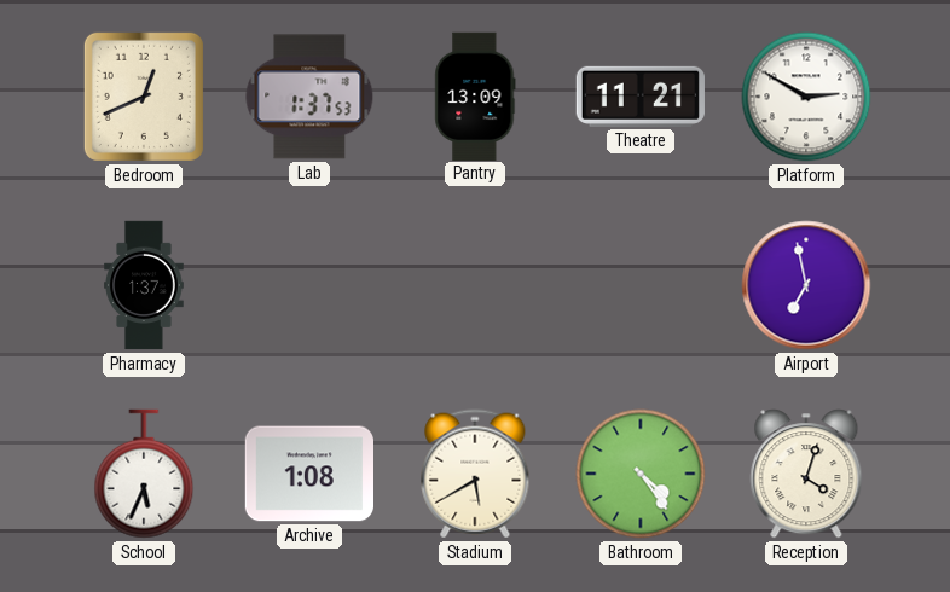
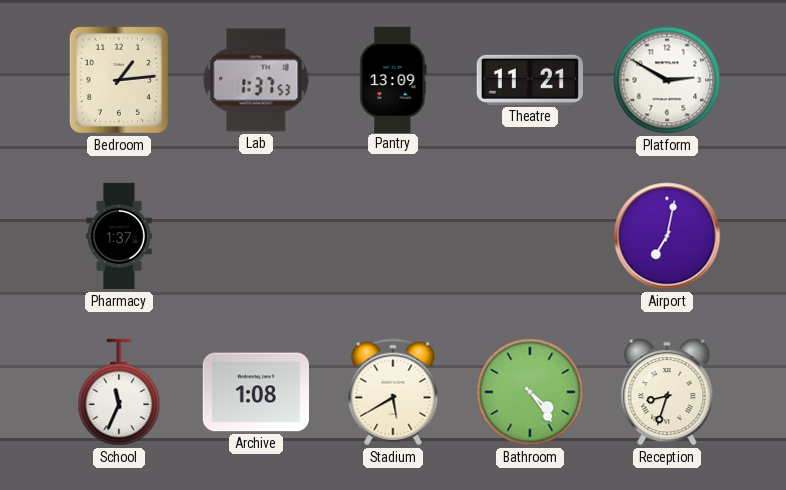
Bedroom: 12:41 -> 1:14 (119, 80)
Airport: 6:58 -> 7:02 (667, 236)
School: 5:34 -> 11:34 (119, 392)
Reception: 4:03 -> 8:33 (667, 392)
